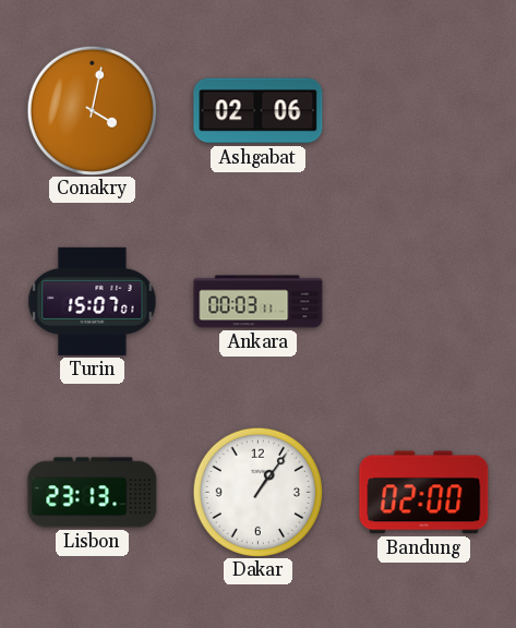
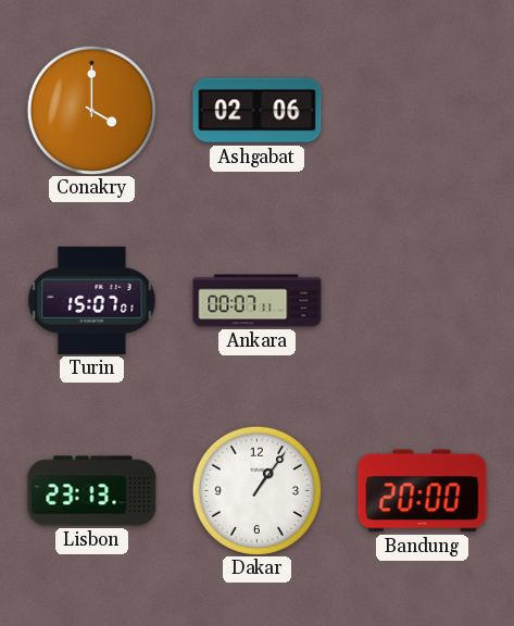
Conakry: 4:02 -> 4:00 (91, 110)
Ankara: 00:03 -> 00:07 (258, 301)
Bandung: 02:00 -> 20:00 (423, 491)
